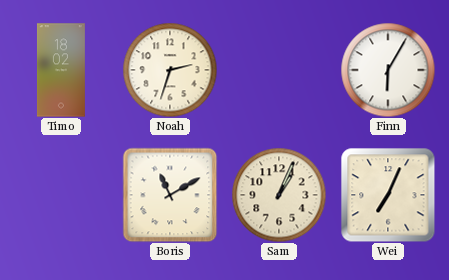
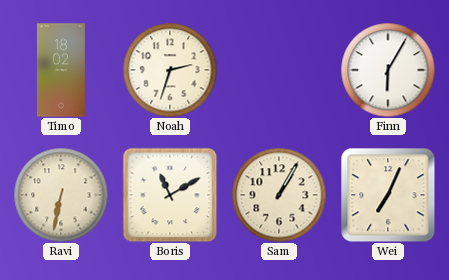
Ravi: none -> 6:32 (61, 195)
Sam: 1:04 -> 1:05 (279, 195)
